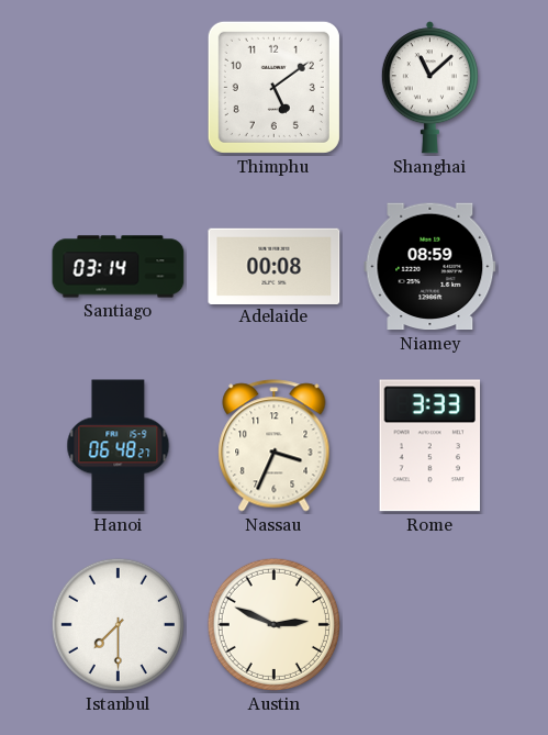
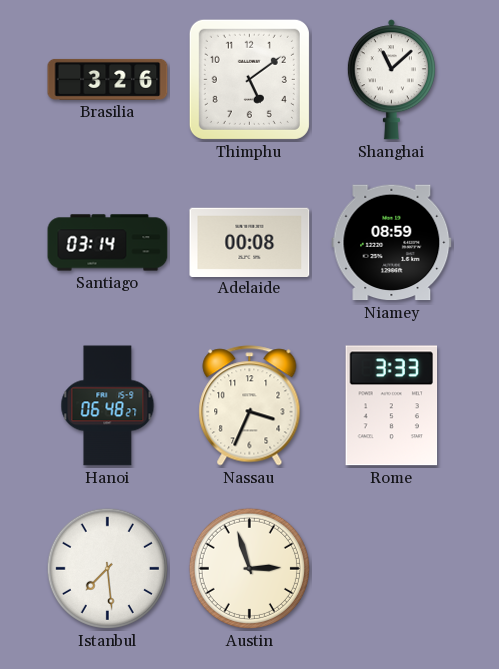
Brasilia: none -> 3:26 (108, 79)
Istanbul: 7:30 -> 7:29 (107, 568)
Austin: 2:49 -> 2:57 (249, 568)
